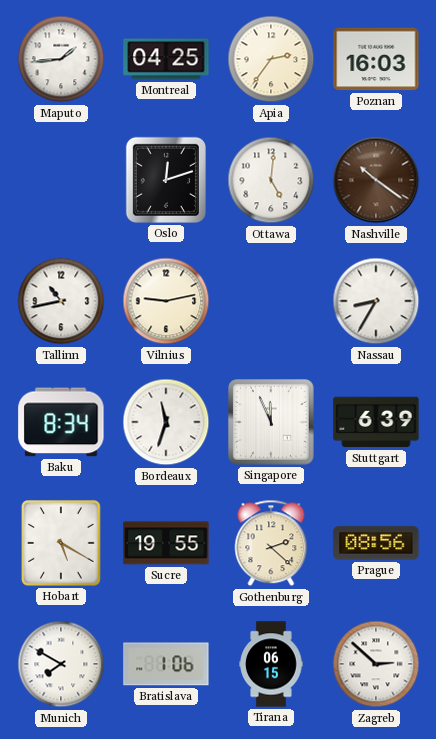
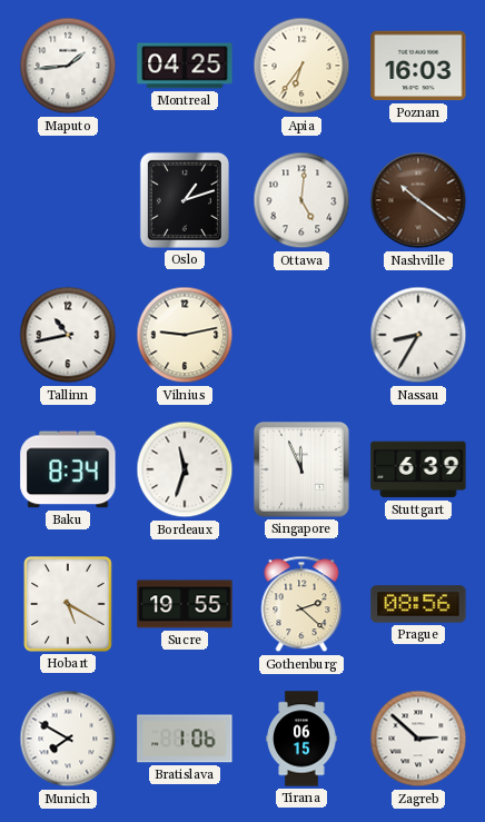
Apia: 2:36 -> 6:36 (301, 66)
Oslo: 12:12 -> 1:12 (185, 200)
